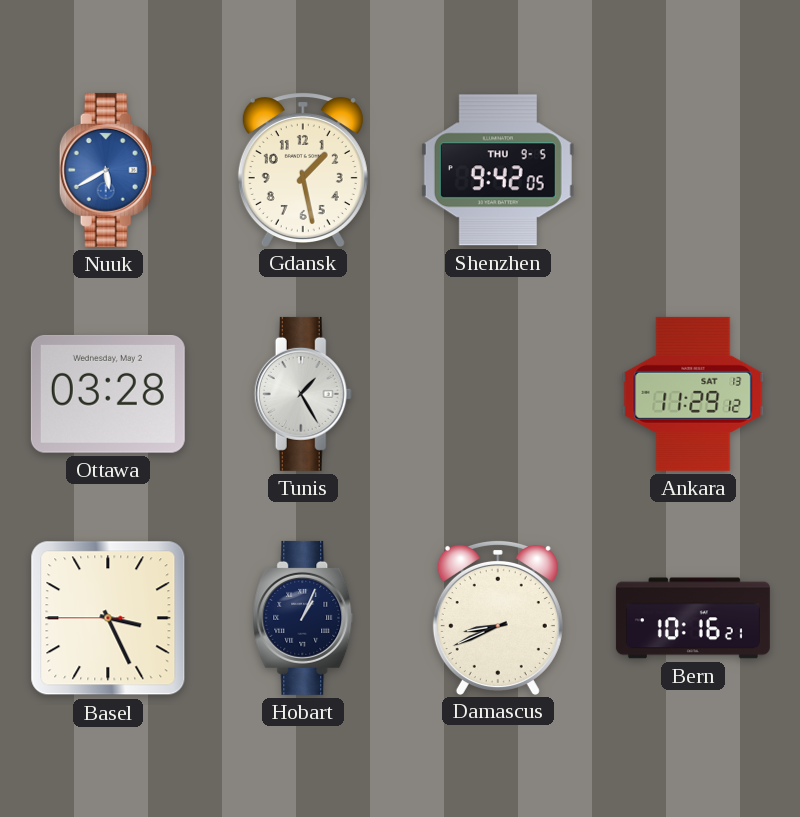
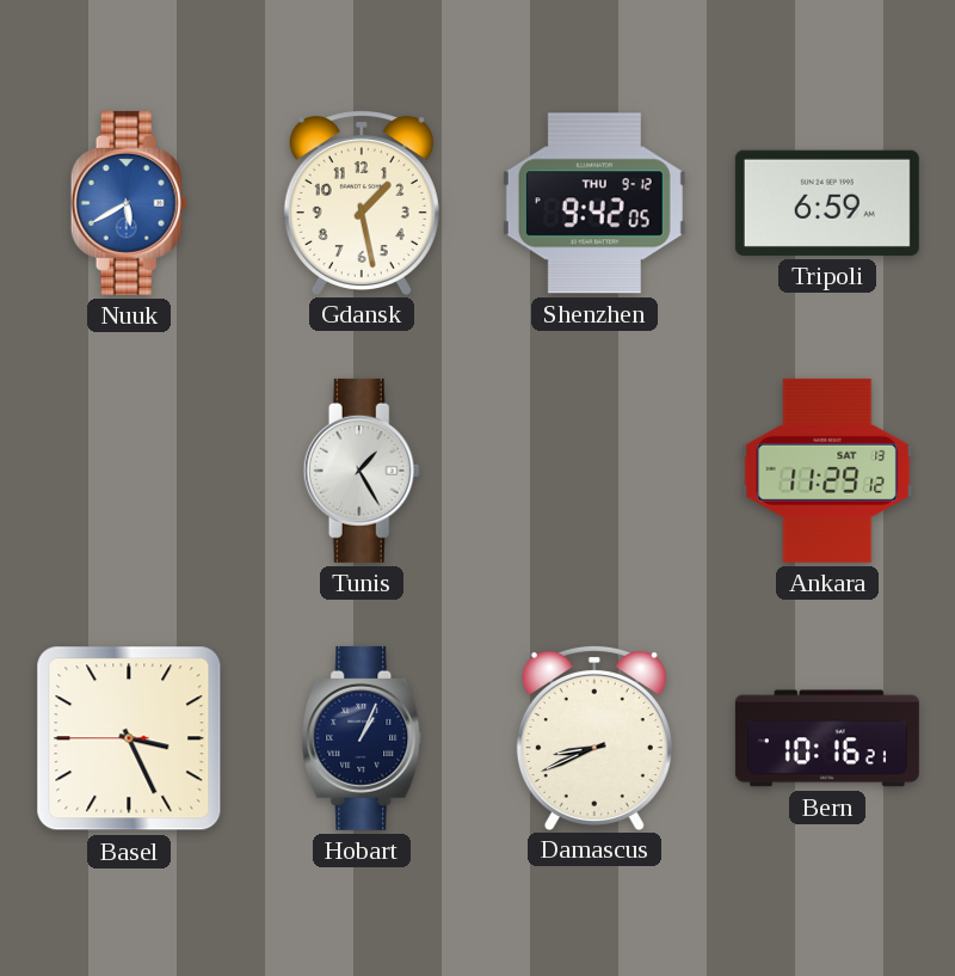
Shenzhen date: THU 9-5 -> THU 9-12 (594, 203)
Tripoli: none -> 6:59 (827, 203)
Ottawa: 03:28 -> none (108, 394)
